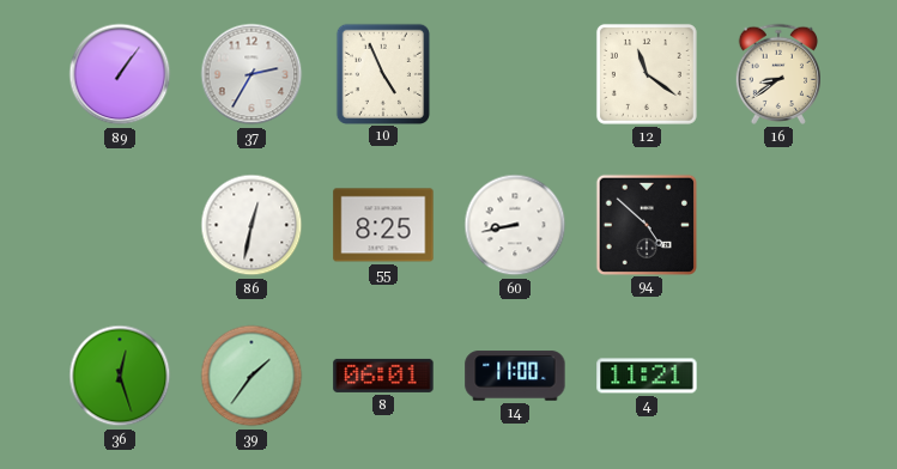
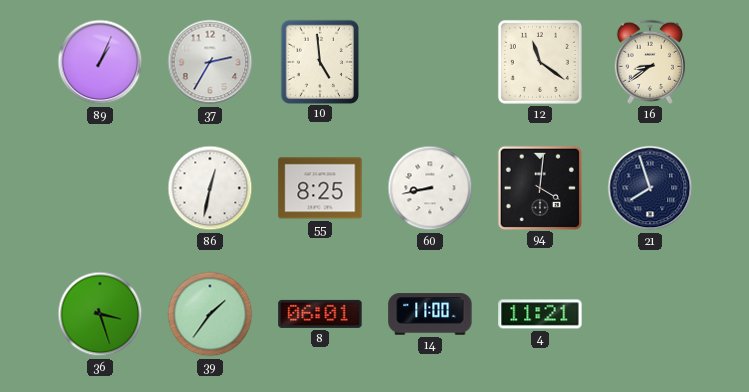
89: 1:06 -> 1:04 (100, 62)
10: 4:56 -> 4:59 (319, 61)
94: 4:52 -> 4:01 (539, 187)
21: none -> 7:57 (650, 188)
36: 12:27 -> 3:27 (100, 314)
